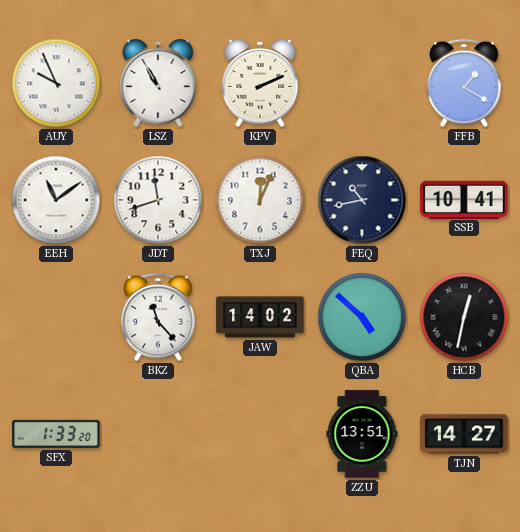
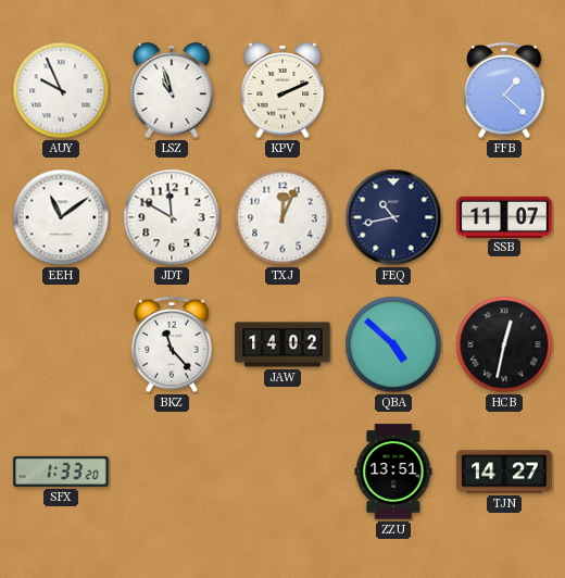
LSZ: 10:55 -> 10:57 (172, 91)
FFB: 1:20 -> 1:22 (504, 90)
JDT: 11:42 -> 11:50 (172, 217)
SSB: 10:41 -> 11:07 (504, 216)
